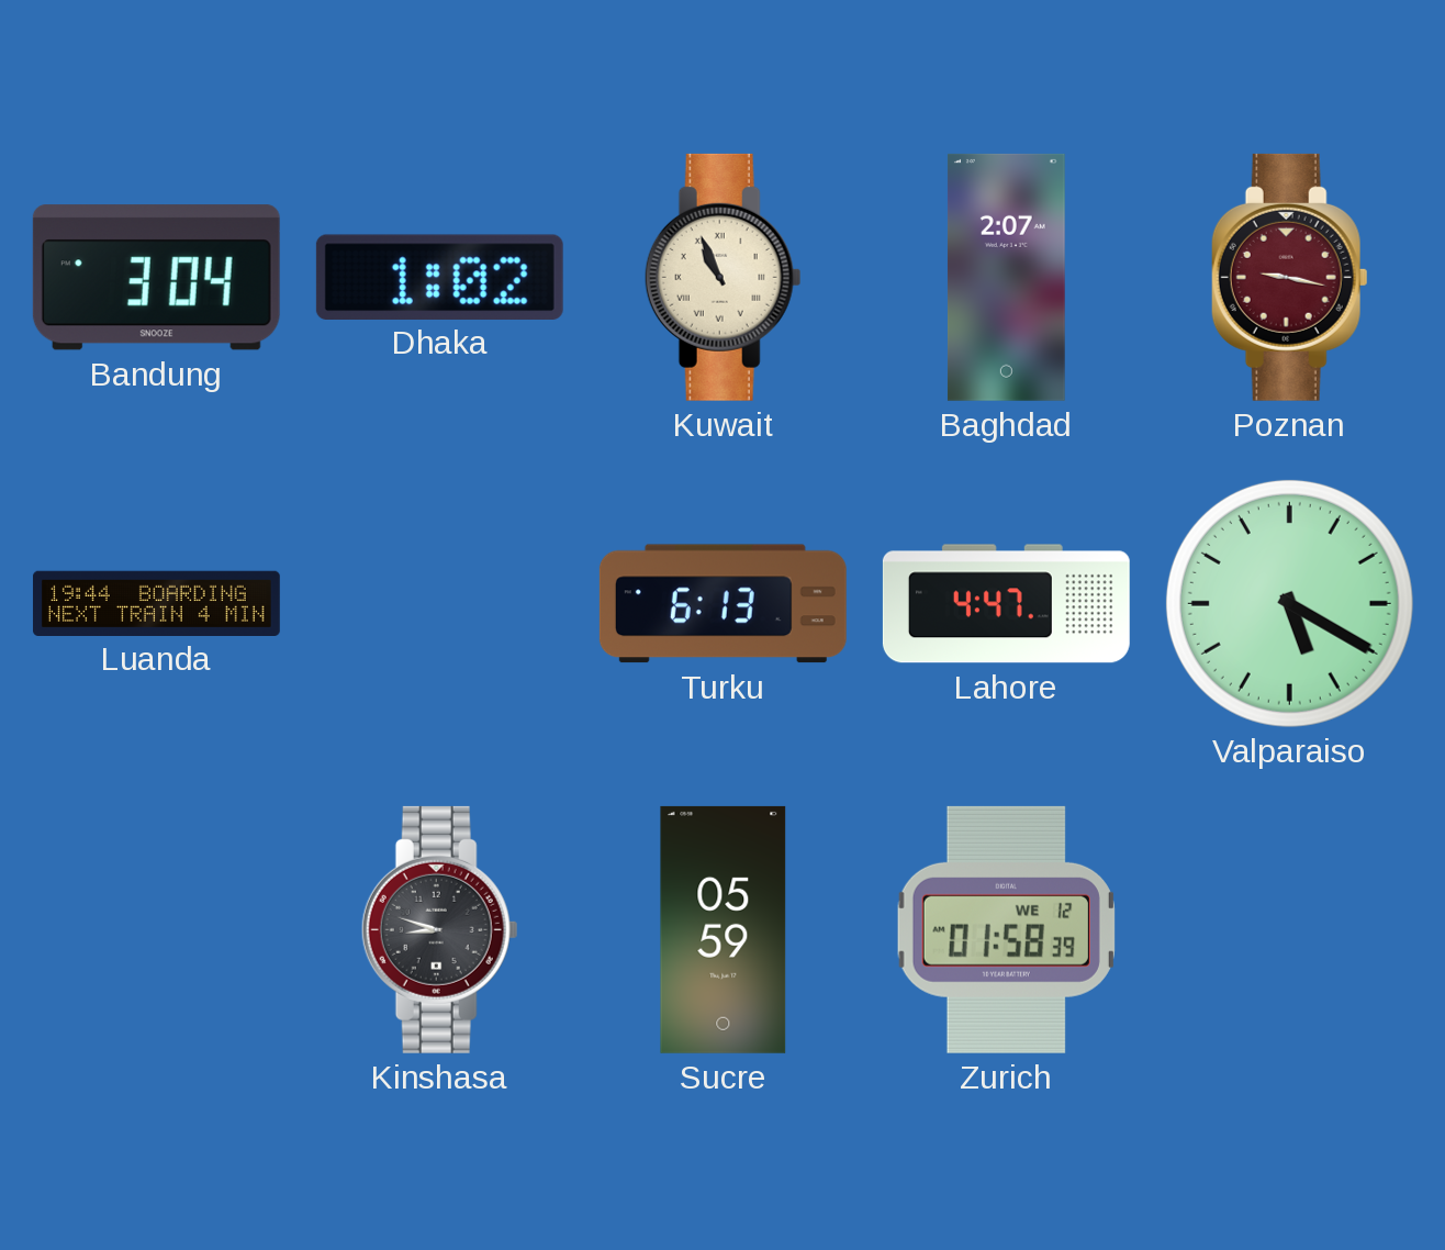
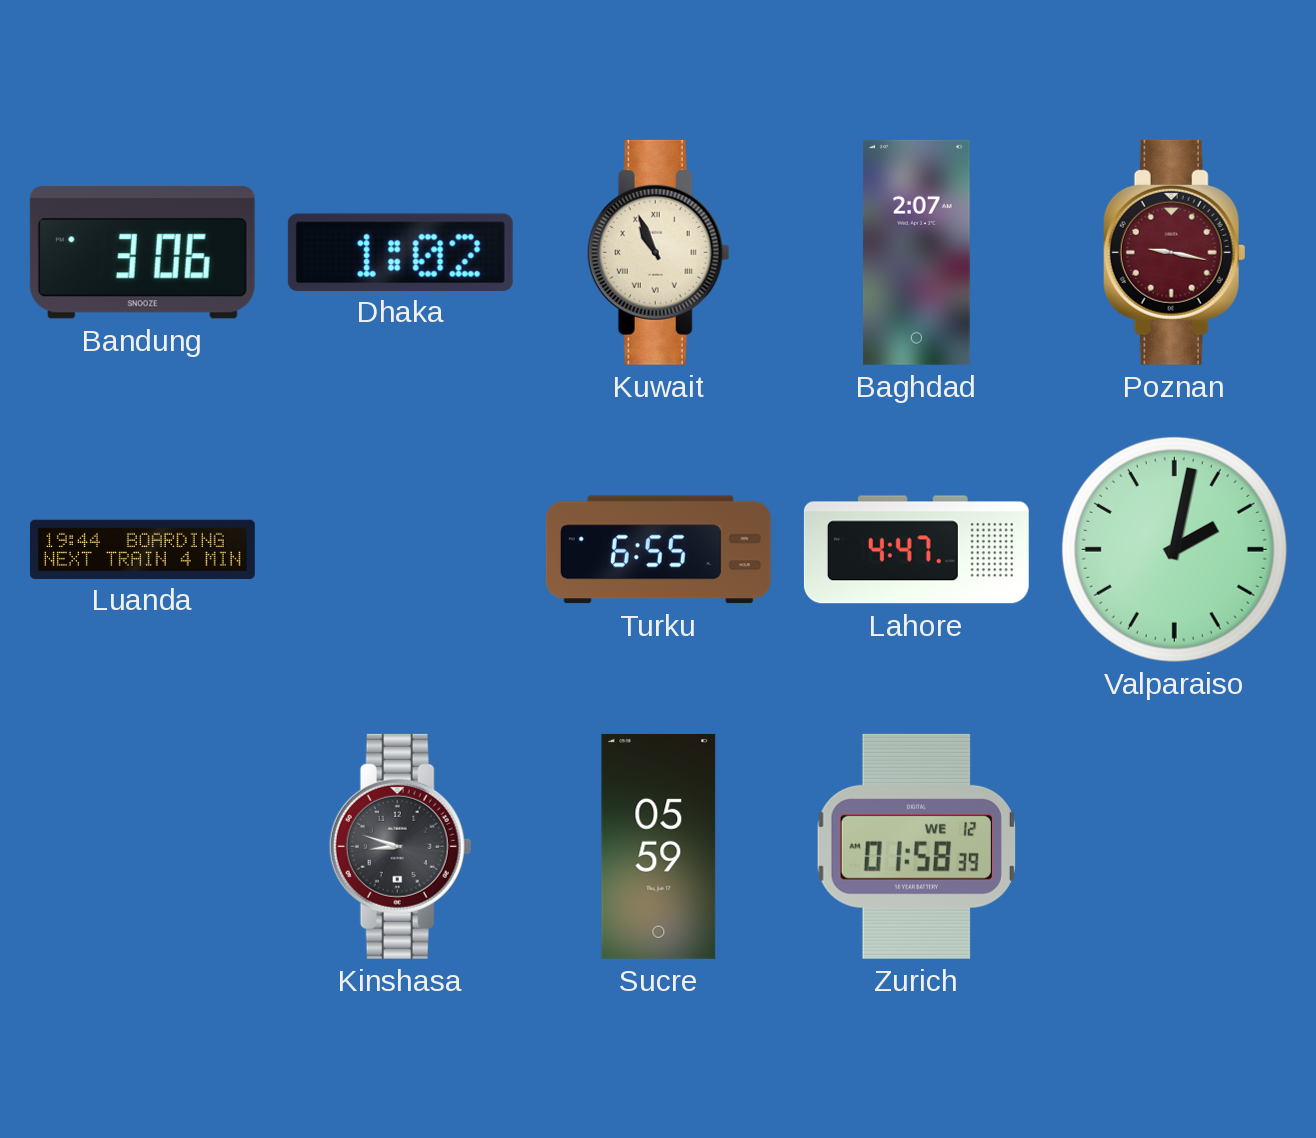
Bandung: 3:04 -> 3:06 (142, 253)
Turku: 6:13 -> 6:55 (658, 550)
Valparaiso: 5:20 -> 2:02 (1174, 549)
